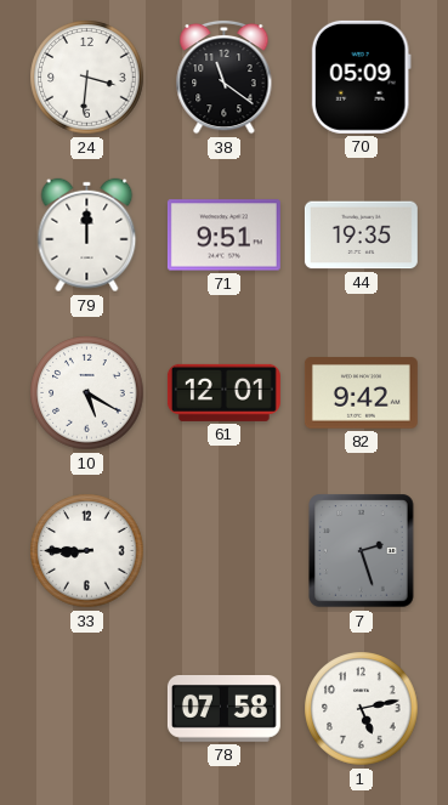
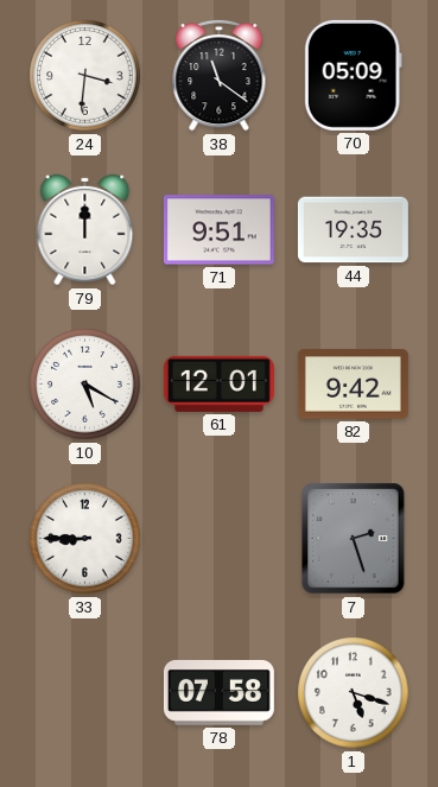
1: 5:13 -> 5:18 (354, 693)
